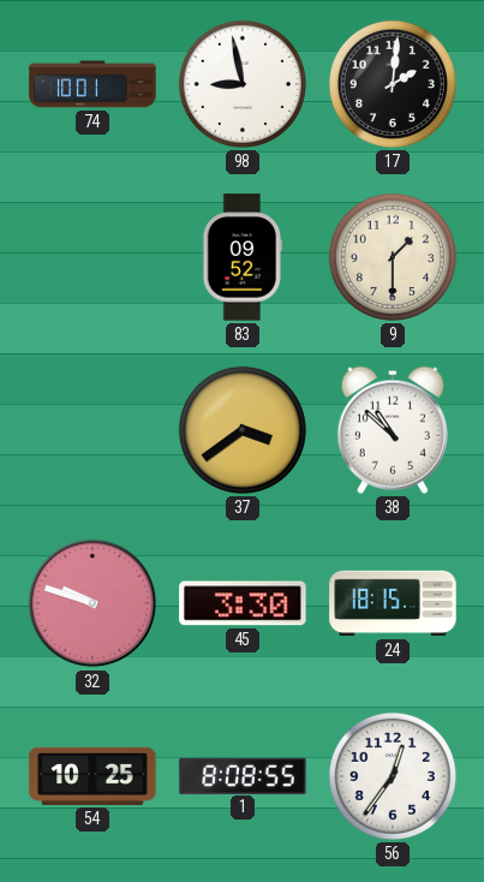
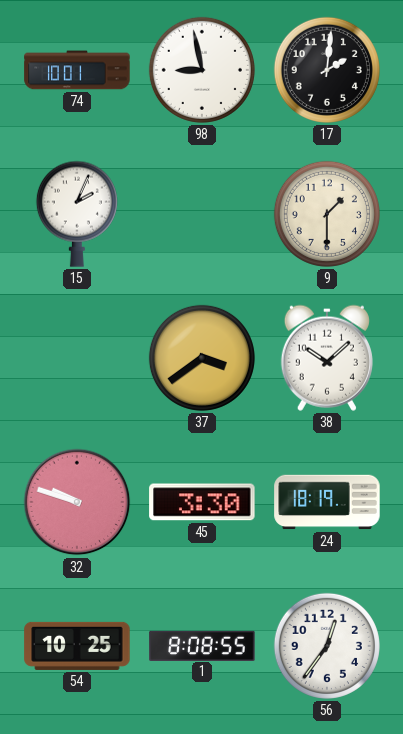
15: none -> 2:04 (77, 214)
83: 09:52 -> none (241, 257)
38: 10:52 -> 10:08 (327, 358)
24: 18:15 -> 18:19 (327, 502)
